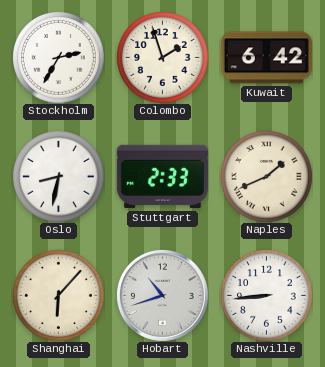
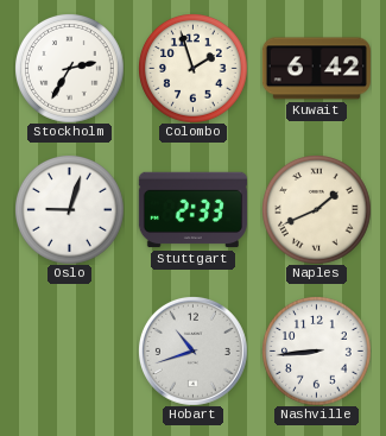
Oslo: 8:32 -> 9:03 (70, 210)
Shanghai: 6:07 -> none (59, 296)
